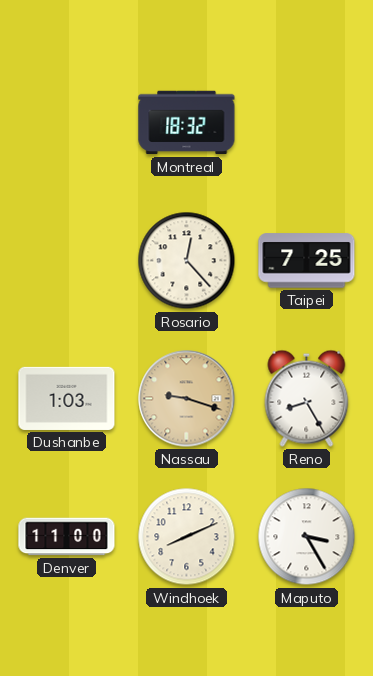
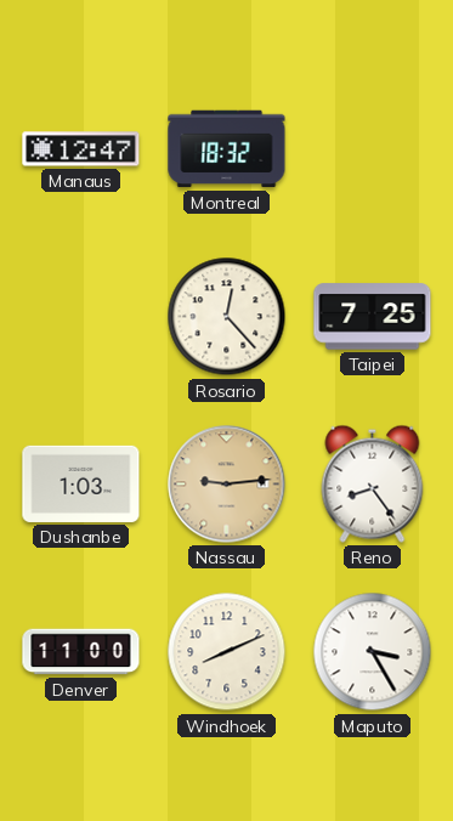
Manaus: none -> 12:47 (81, 149)
Nassau: 9:18 -> 9:14 (227, 485)
Reno: 8:25 -> 8:24 (373, 483)
